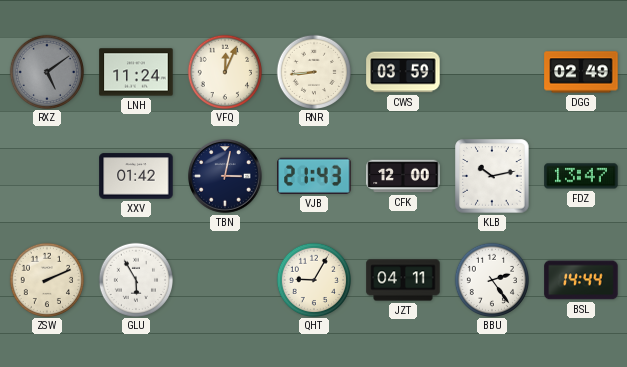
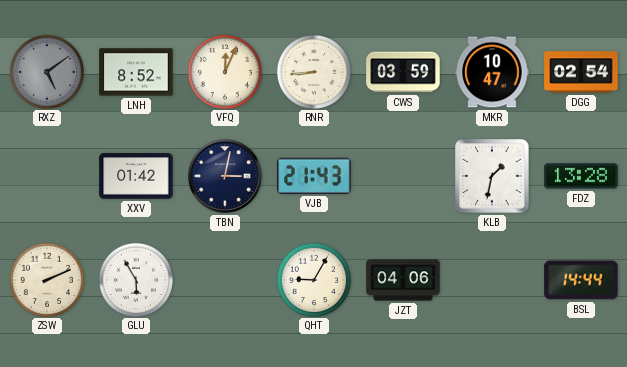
LNH: 11:24 -> 8:52 (136, 72)
MKR: none -> 10:47 (492, 72)
DGG: 02:49 -> 02:54 (581, 72)
CFK: 12:00 -> none (403, 176)
KLB: 10:13 -> 1:32 (492, 176)
FDZ: 13:47 -> 13:28 (581, 176)
JZT: 04:11 -> 04:06 (403, 280)
BBU: 2:24 -> none (491, 279)
